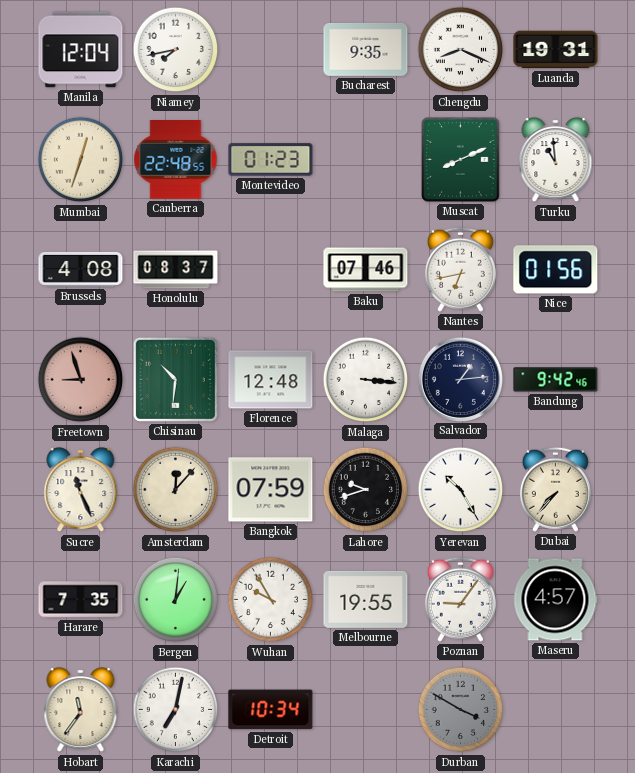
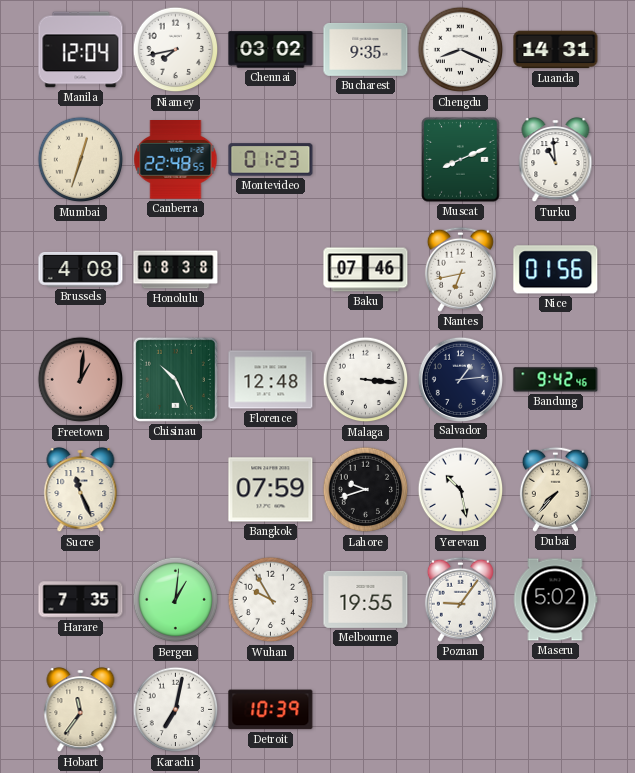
Chennai: none -> 03:02 (271, 50)
Luanda: 19:31 -> 14:31 (556, 50)
Honolulu: 08:37 -> 08:38 (176, 270)
Freetown: 8:57 -> 1:01 (81, 380)
Chisinau: 10:31 -> 10:26 (175, 379)
Amsterdam: 12:07 -> none (176, 490)
Yerevan: 10:25 -> 10:28 (461, 490)
Maseru: 4:57 -> 5:02 (555, 600)
Detroit: 10:34 -> 10:39 (271, 710)
Durban: 3:50 -> none (461, 710)
